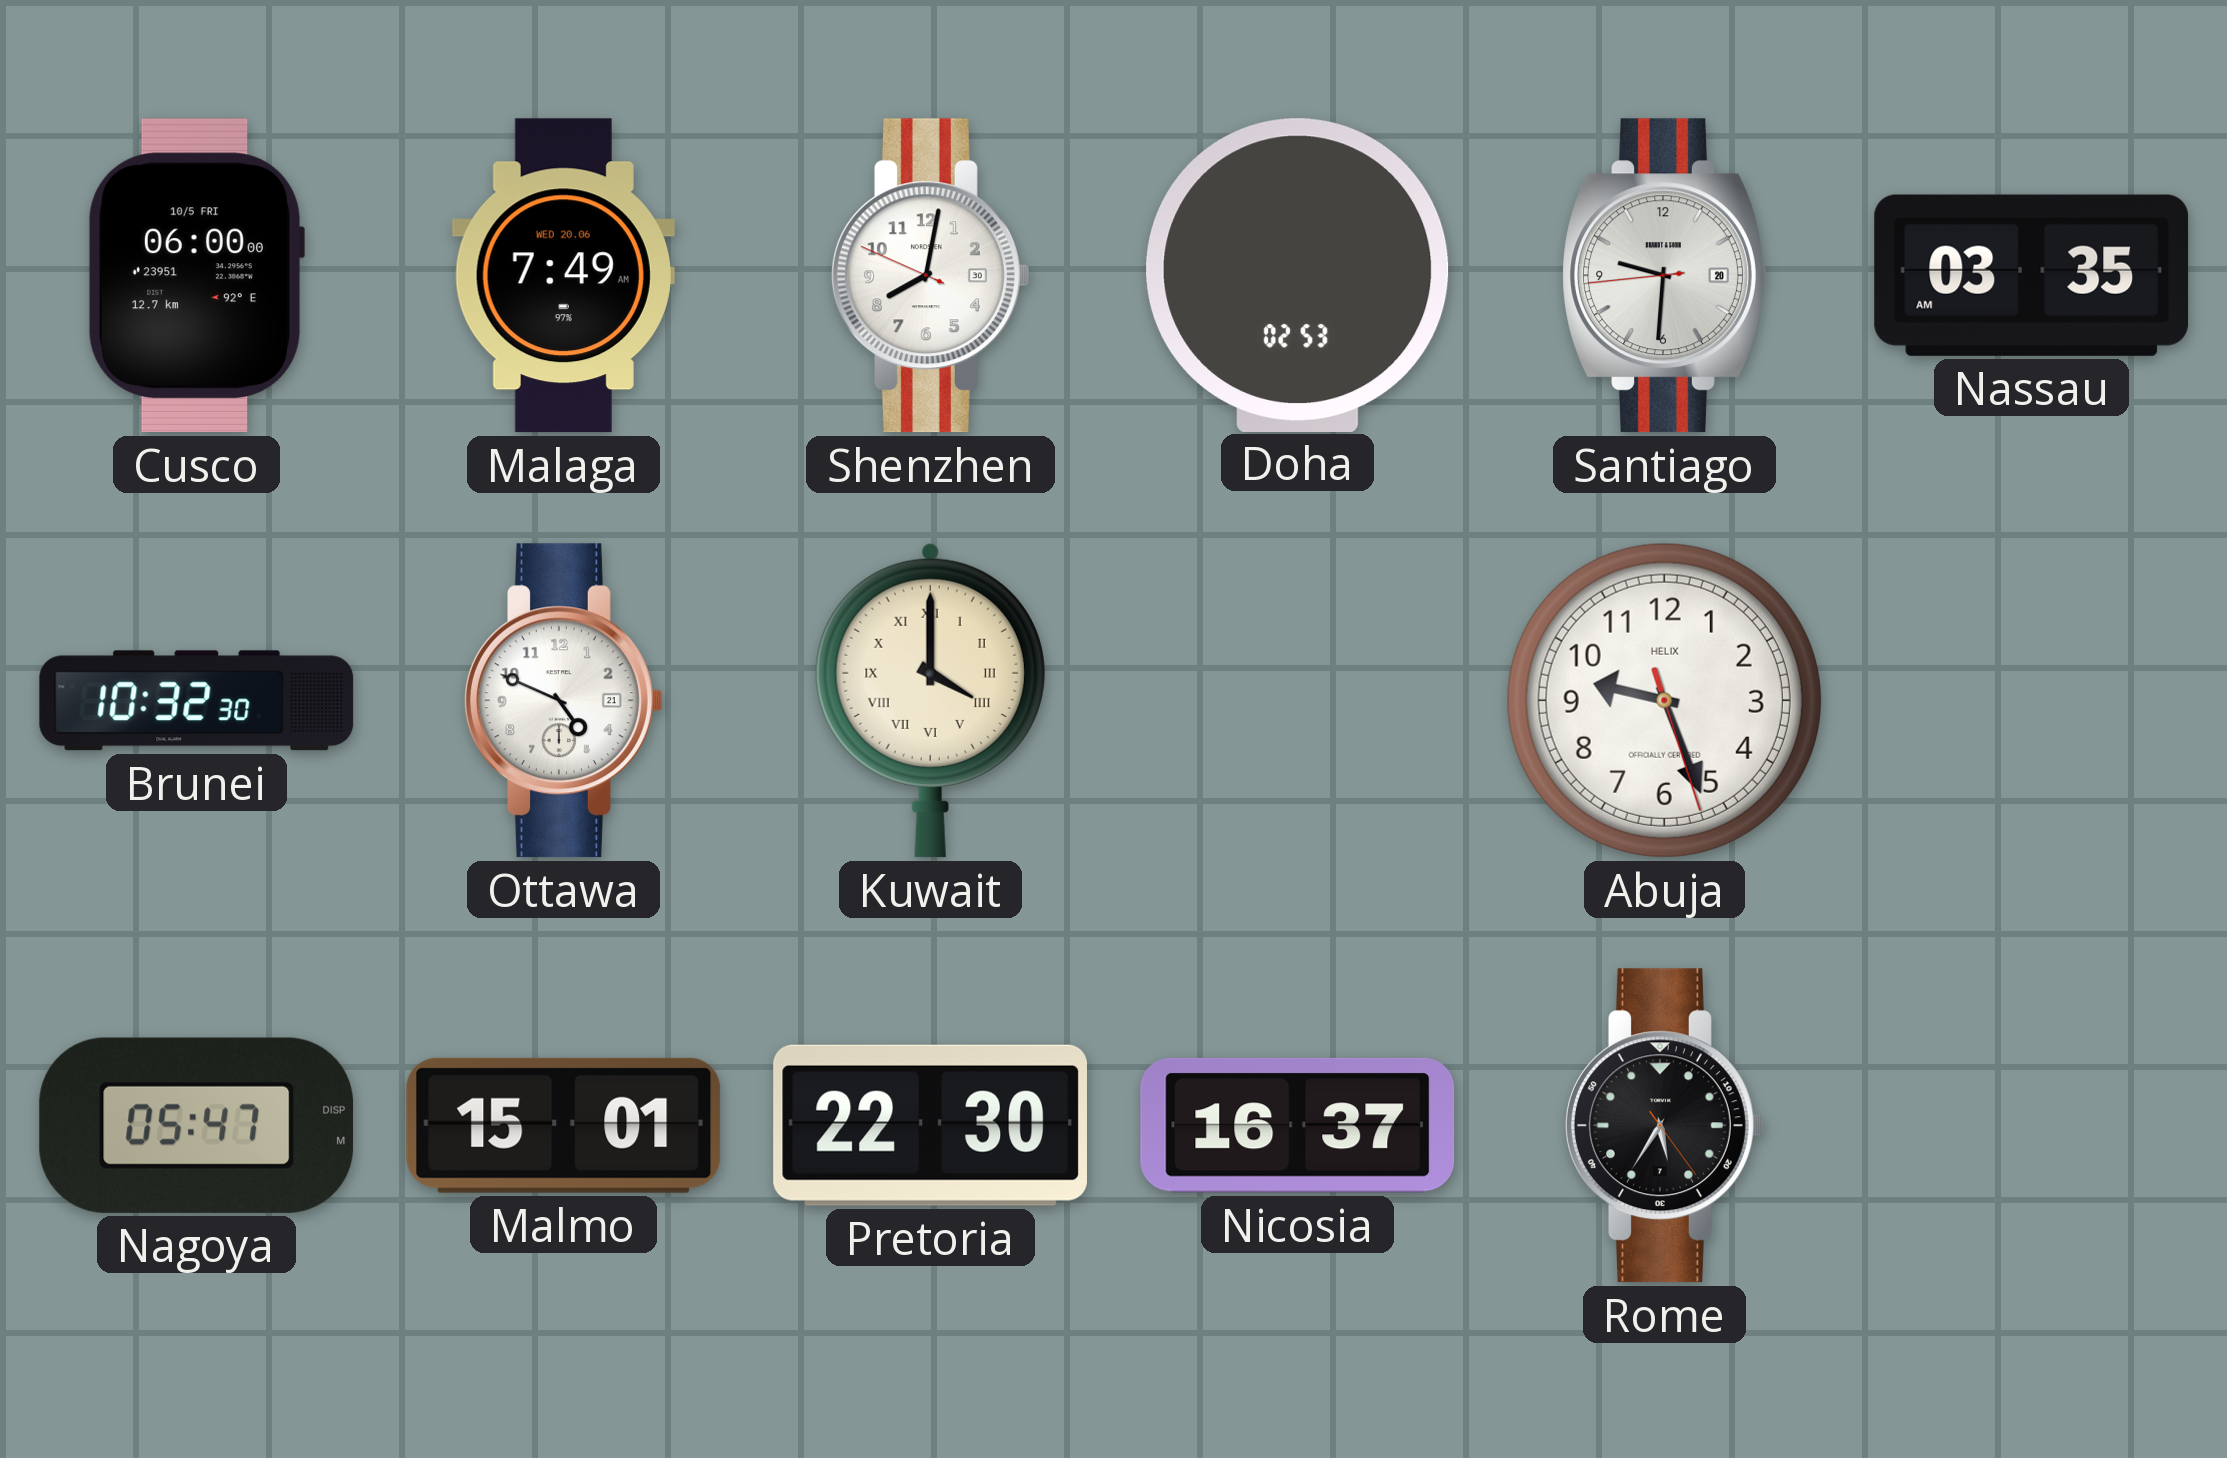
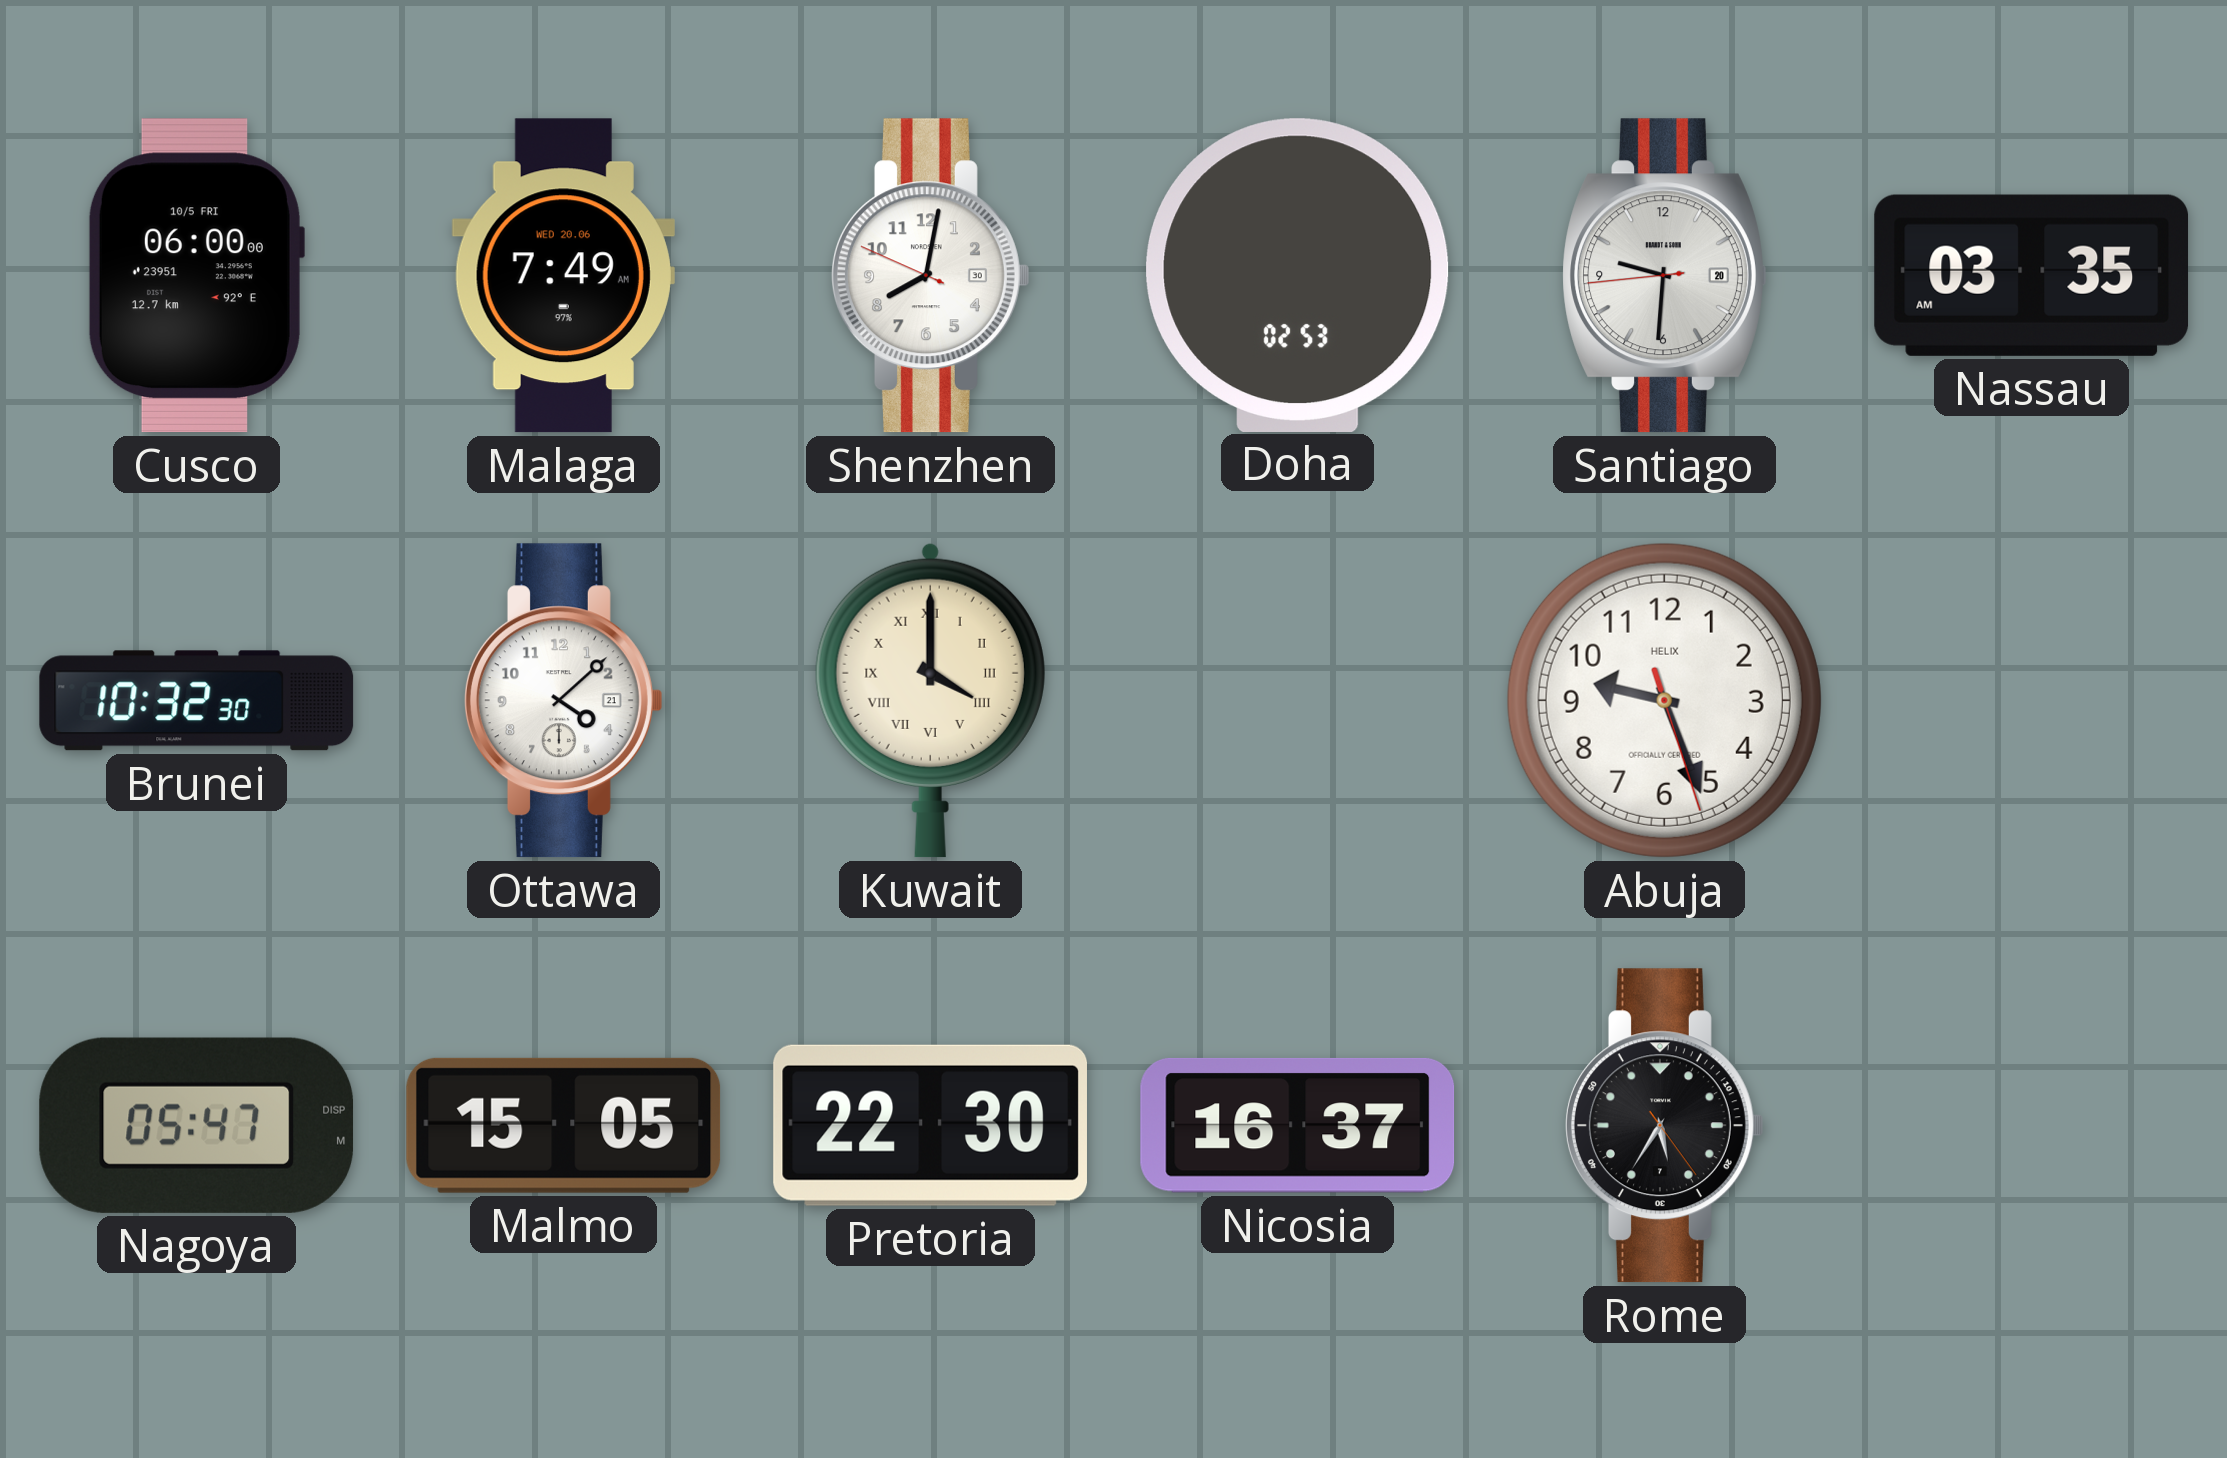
Ottawa: 4:49 -> 4:08 (563, 701)
Malmo: 15:01 -> 15:05 (564, 1125)
